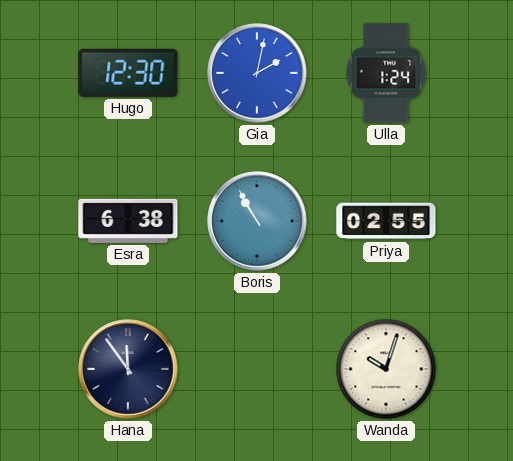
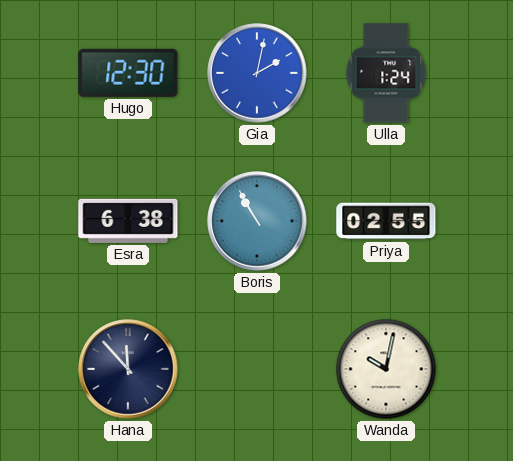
Hana: 11:54 -> 11:53 (128, 369)
Wanda: 10:03 -> 10:02 (386, 369)
